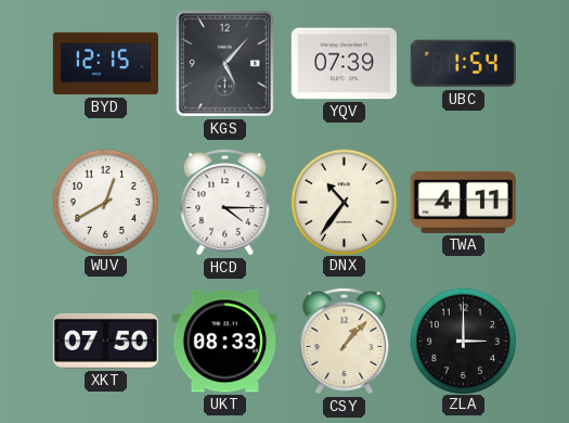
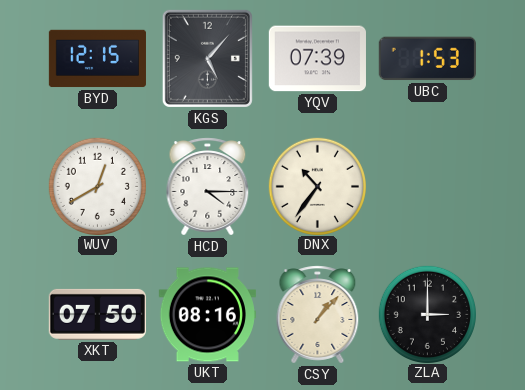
UBC: 1:54 -> 1:53 (427, 59)
TWA: 4:11 -> none (463, 202)
UKT: 08:33 -> 08:16 (207, 315)
